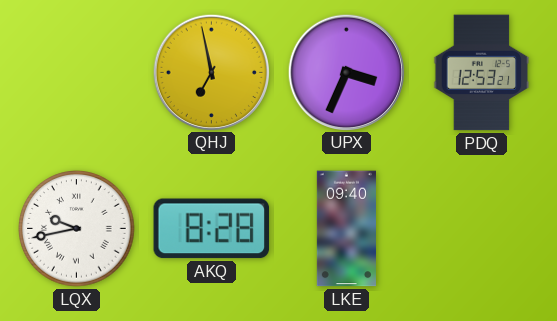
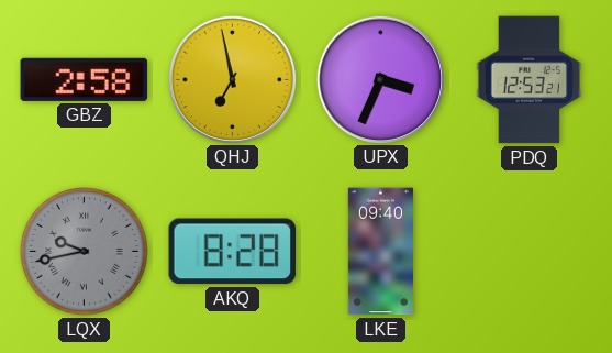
GBZ: none -> 2:58 (85, 79)
LQX dial: white -> grey (85, 252)
